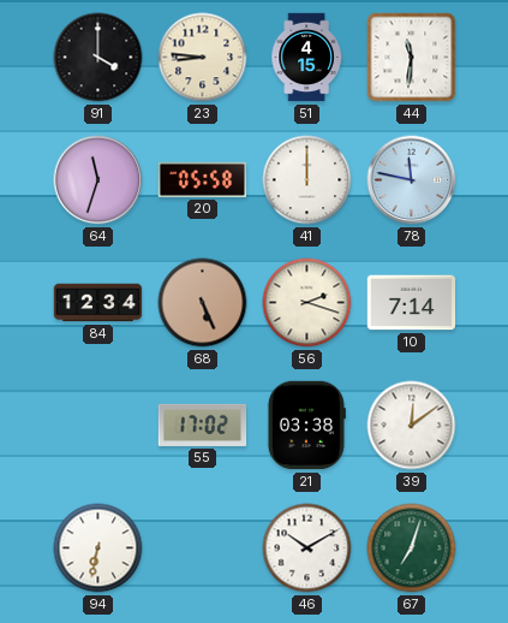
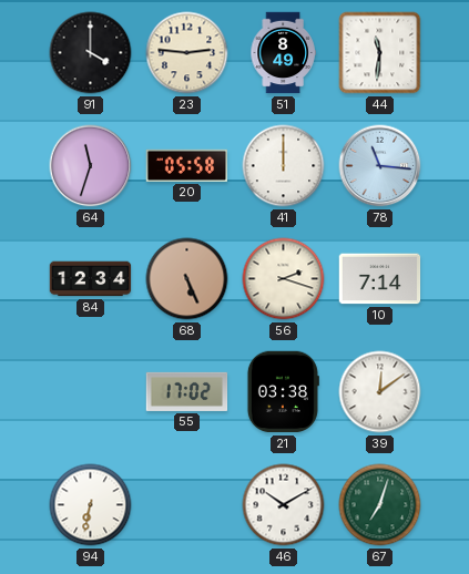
23: 8:46 -> 2:46 (187, 53)
51: 4:15 -> 8:49 (283, 53)
78: 11:47 -> 11:16 (380, 166)
